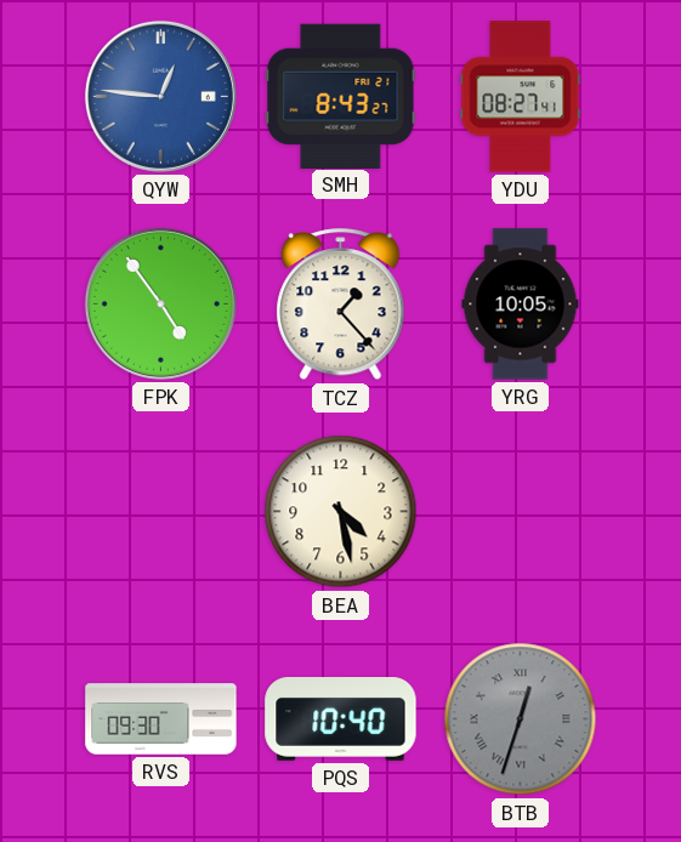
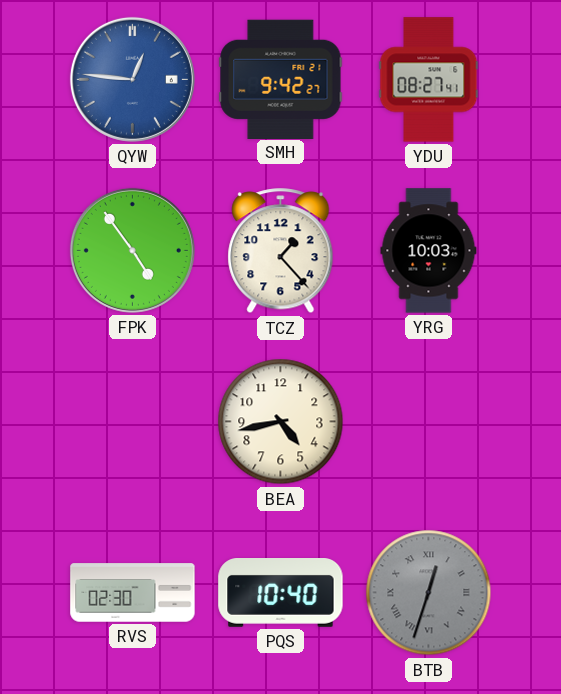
SMH: 8:43 -> 9:42 (281, 79)
YRG: 10:05 -> 10:03 (429, 251)
BEA: 4:28 -> 4:43 (281, 422)
RVS: 09:30 -> 02:30 (133, 593)
